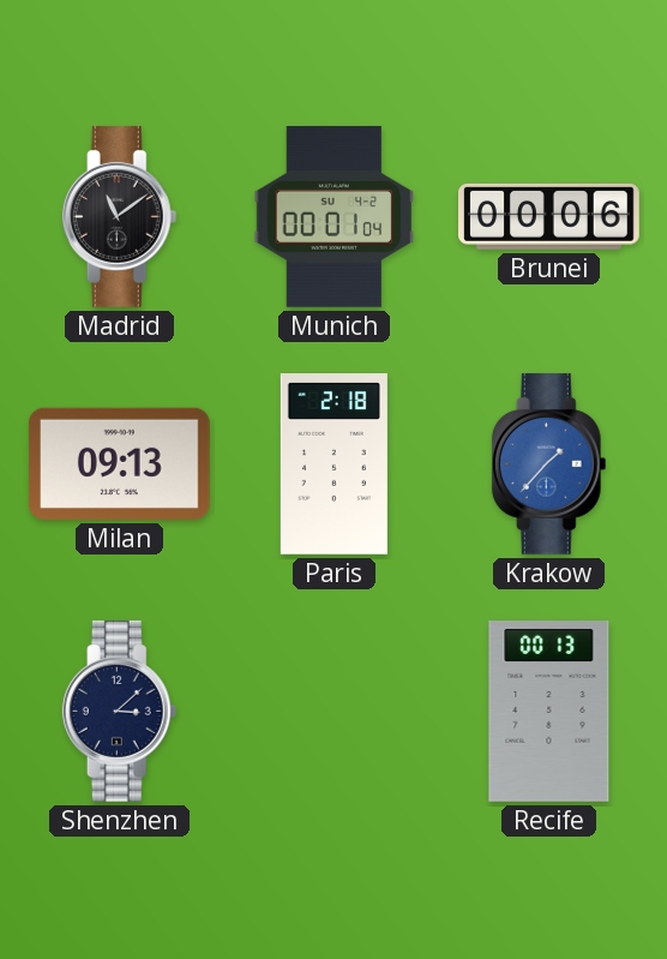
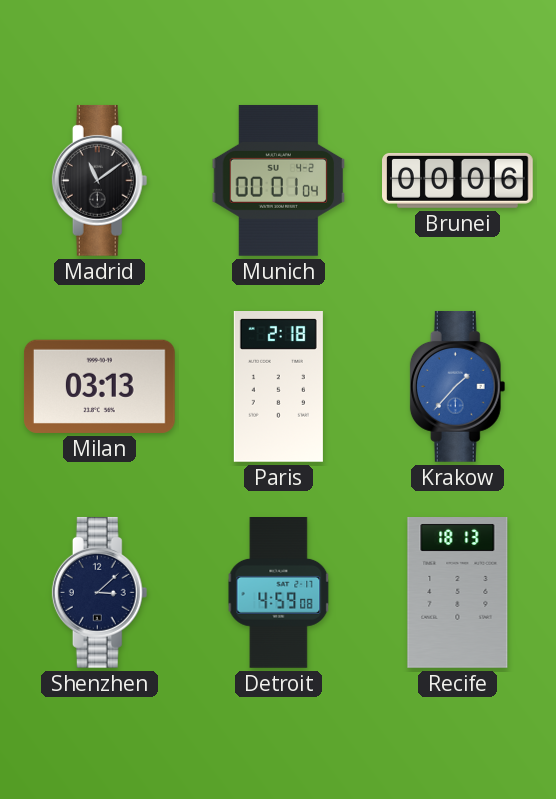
Milan: 09:13 -> 03:13 (99, 386)
Detroit: none -> 4:59 (279, 593)
Recife: 00:13 -> 18:13 (458, 593)
